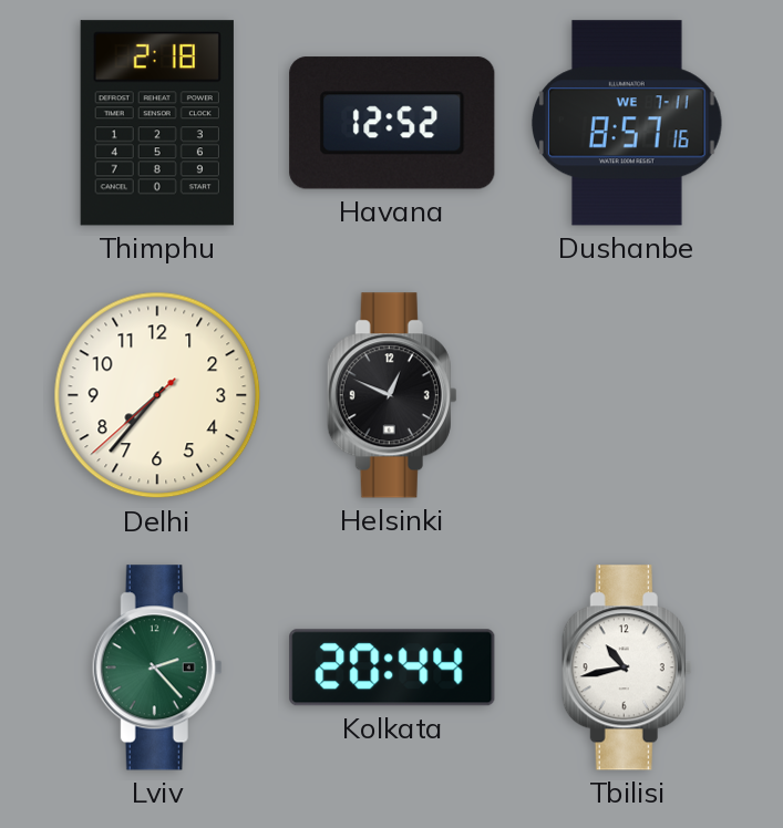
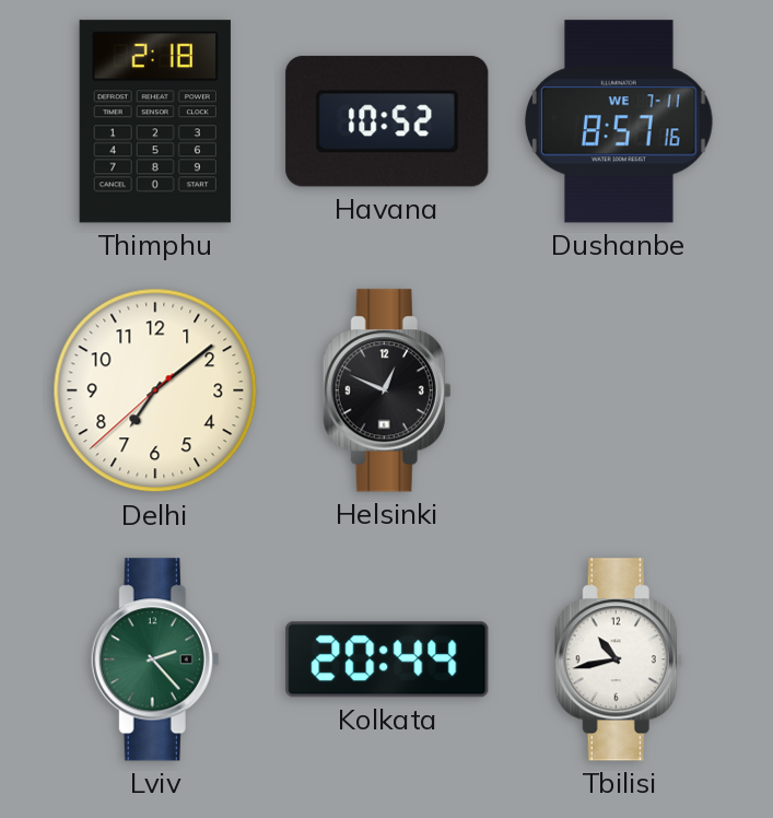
Havana: 12:52 -> 10:52 (387, 121)
Delhi: 7:36 -> 7:08 (155, 390)
